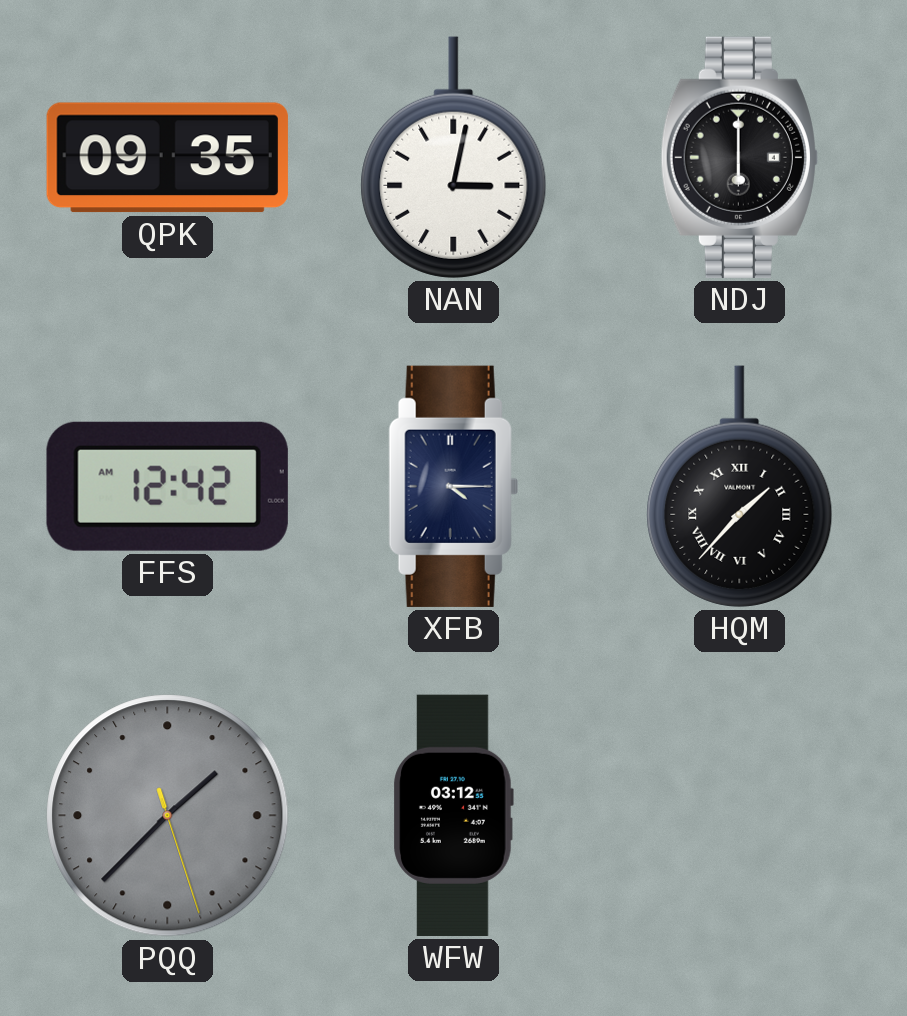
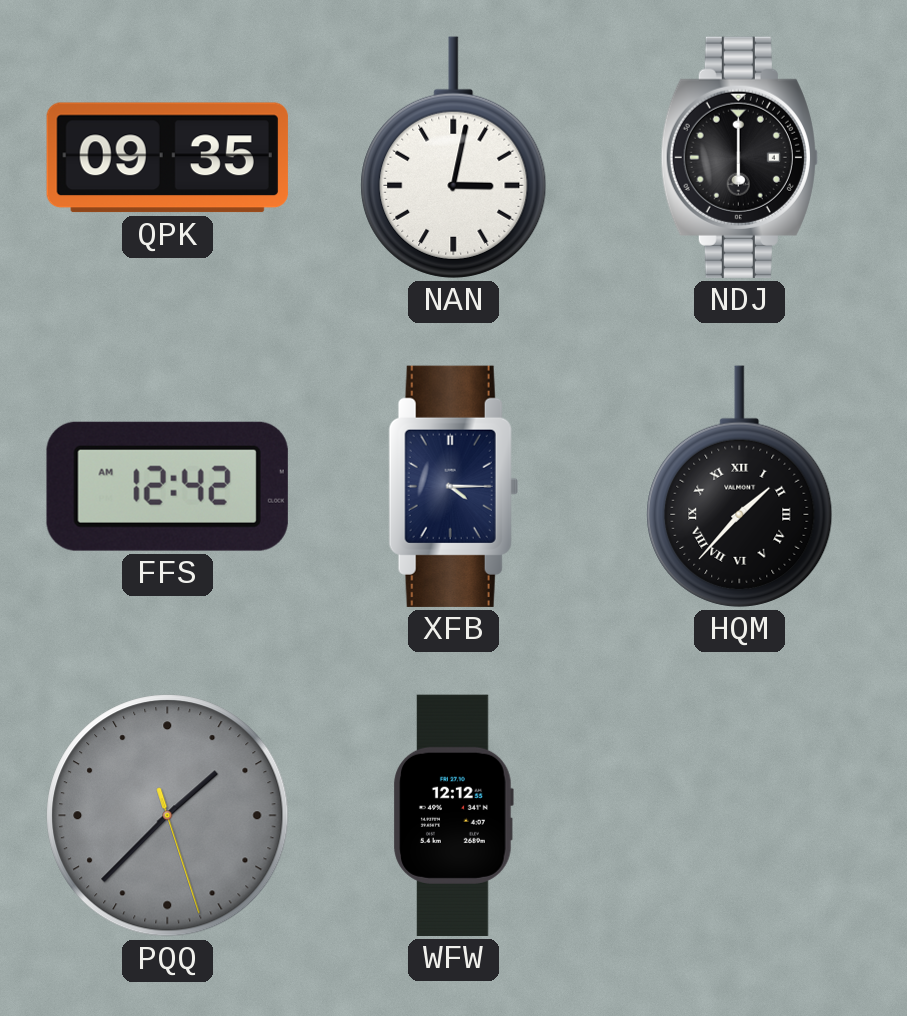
WFW: 03:12 -> 12:12 (453, 815)
